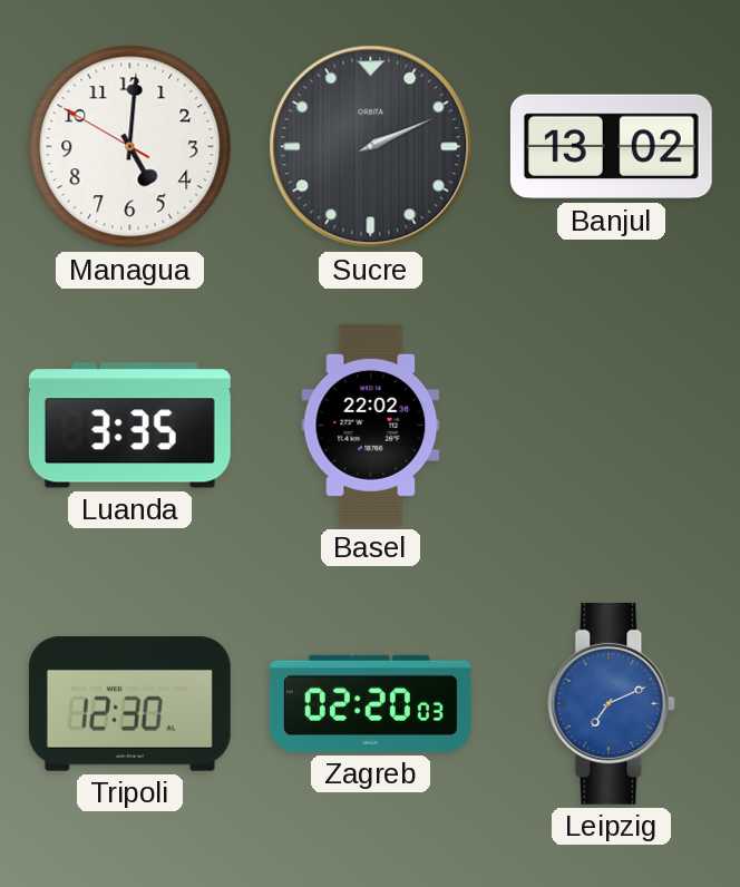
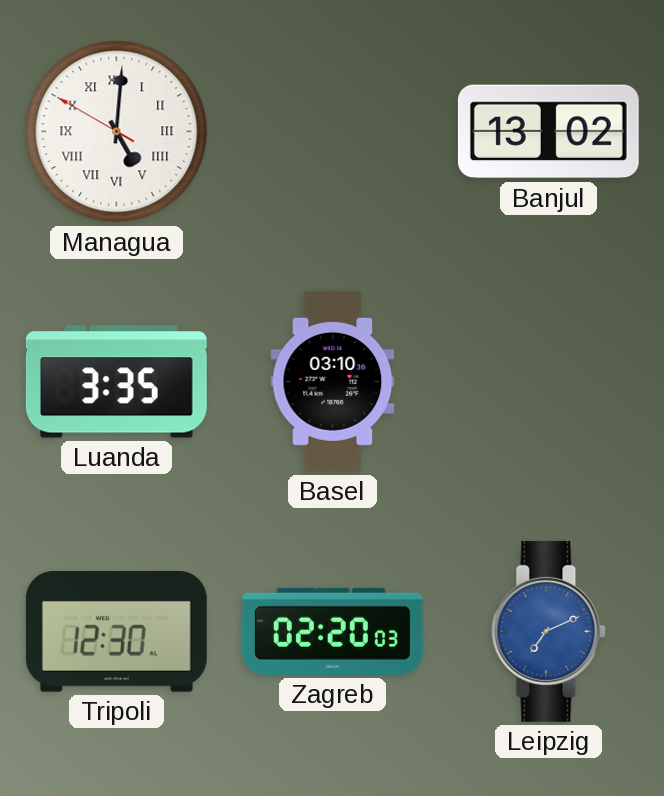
Managua numerals: Arabic -> Roman (117, 132)
Sucre: 2:11 -> none (371, 147)
Basel: 22:02 -> 03:10 (333, 381)
